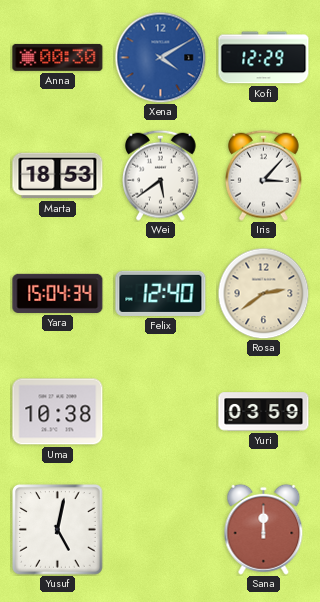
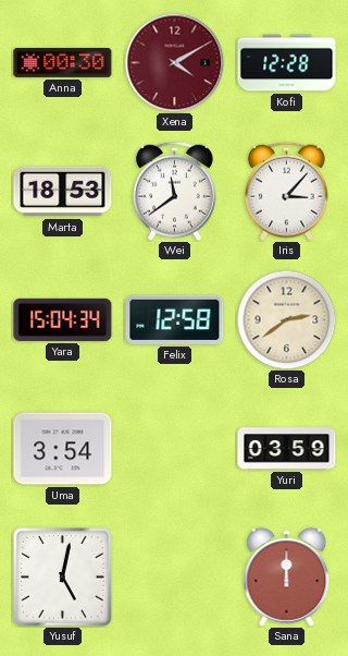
Xena dial: blue -> burgundy (174, 62)
Kofi: 12:29 -> 12:28 (287, 63)
Wei: 5:39 -> 11:39 (175, 191)
Felix: 12:40 -> 12:58 (175, 319)
Uma: 10:38 -> 3:54 (63, 449)
